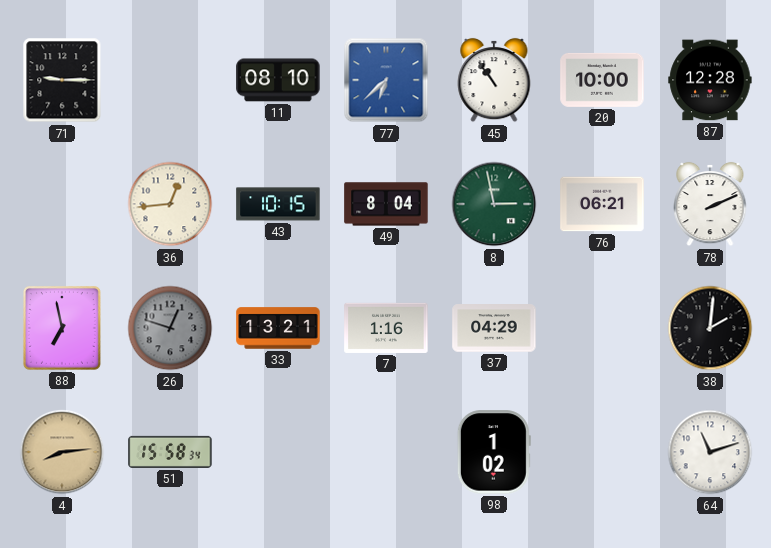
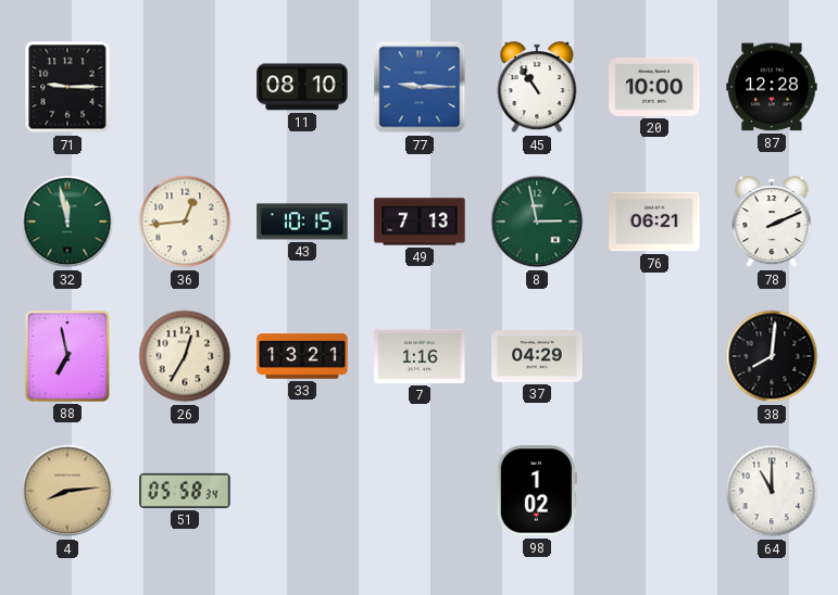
77: 6:38 -> 9:15 (420, 87)
32: none -> 11:58 (67, 221)
49: 8:04 -> 7:13 (420, 221)
26: 12:48 -> 12:35 (185, 356)
26 dial: grey -> cream (185, 356)
38: 2:01 -> 8:01 (772, 356)
51: 15:58 -> 05:58 (185, 491)
64: 11:12 -> 11:00 (772, 491)
